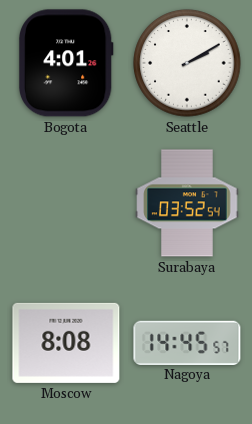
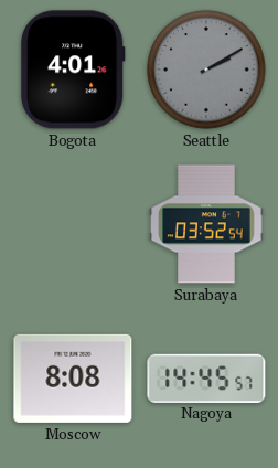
Seattle dial: white -> grey (206, 70)
